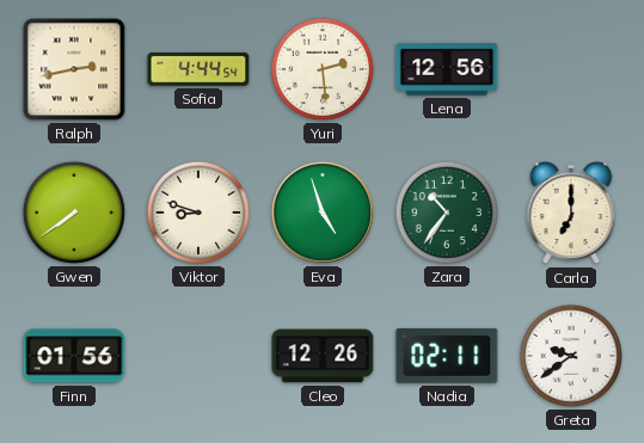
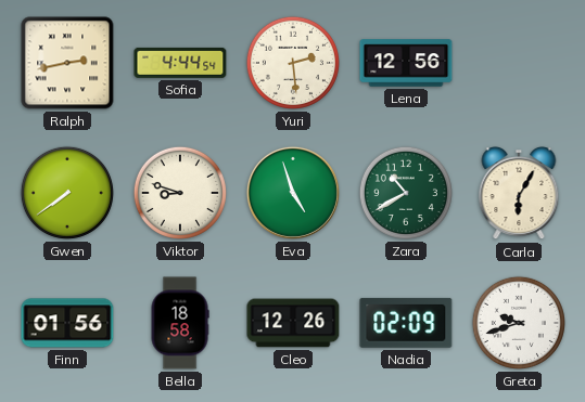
Zara: 10:36 -> 10:40 (406, 193)
Carla: 7:00 -> 6:05 (519, 194)
Bella: none -> 18:58 (180, 323)
Nadia: 02:11 -> 02:09 (406, 323)
Greta: 9:39 -> 9:42 (519, 323)
